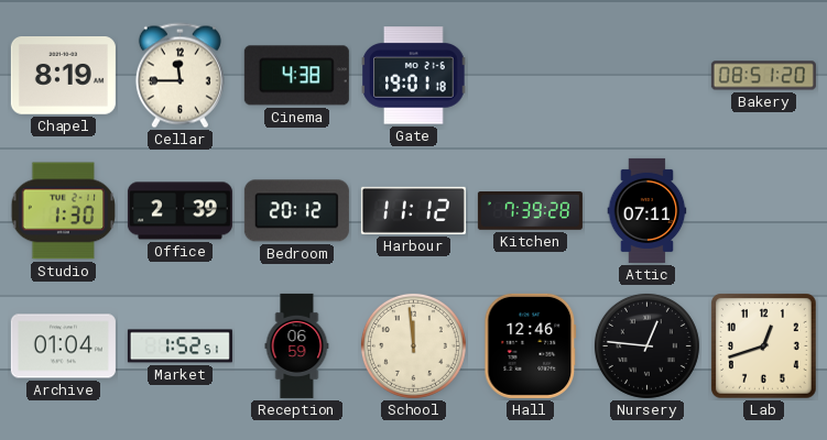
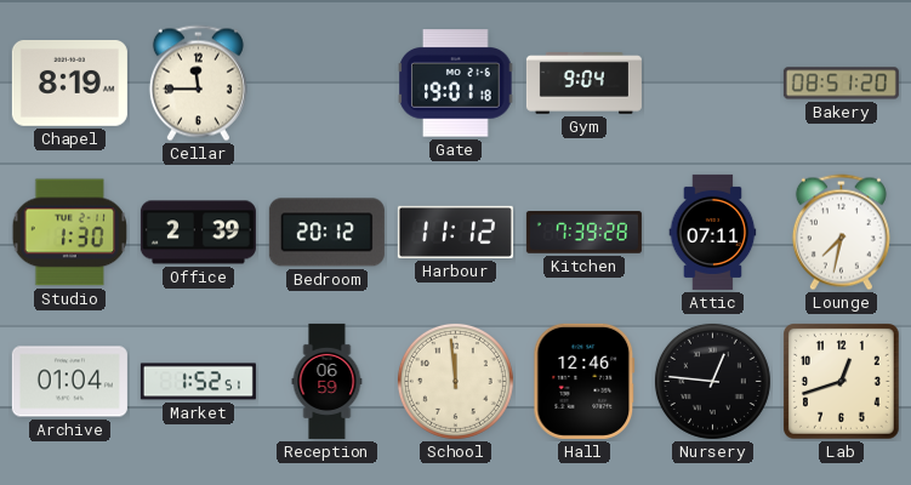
Cinema: 4:38 -> none (296, 76)
Gym: none -> 9:04 (583, 84)
Lounge: none -> 7:32 (841, 233)
